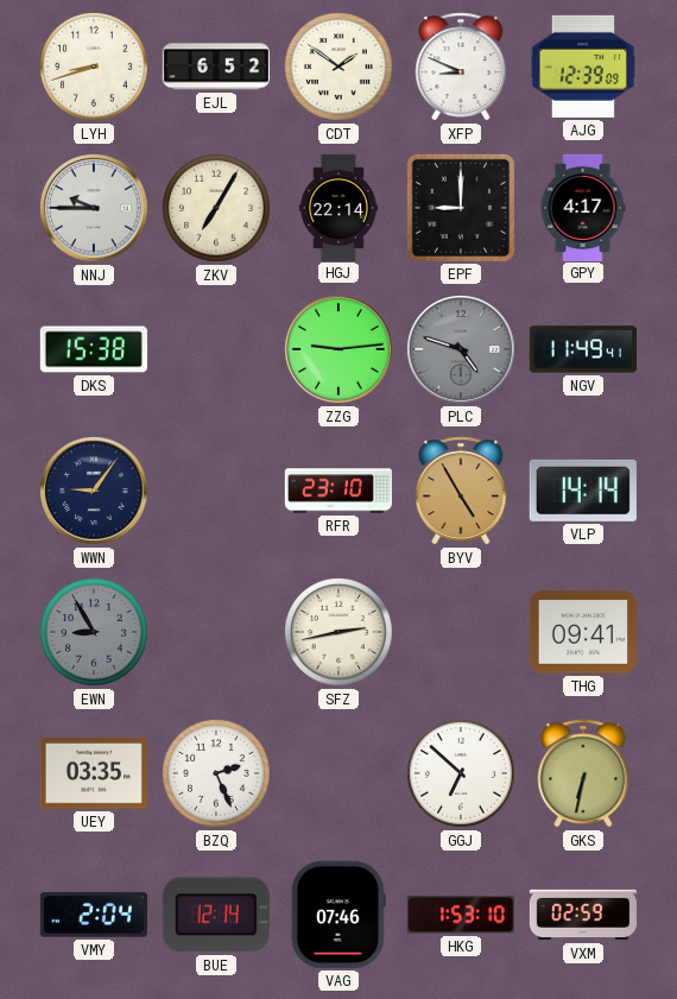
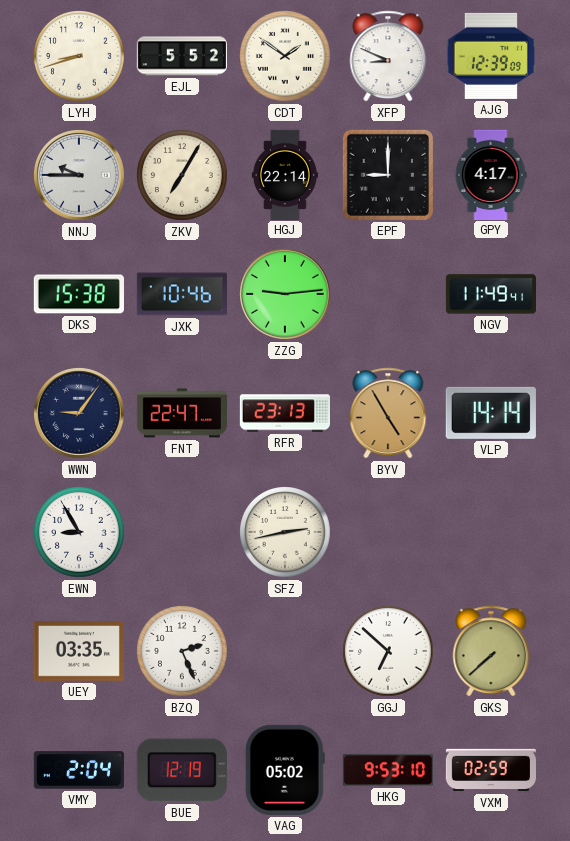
EJL: 6:52 -> 5:52 (182, 56)
JXK: none -> 10:46 (181, 294)
PLC: 4:48 -> none (462, 350)
FNT: none -> 22:47 (181, 413)
RFR: 23:10 -> 23:13 (284, 413)
EWN dial: grey -> white (79, 532)
THG: 09:41 -> none (583, 632)
GKS: 6:32 -> 7:38 (491, 651)
BUE: 12:14 -> 12:19 (182, 770)
VAG: 07:46 -> 05:02 (285, 770)
HKG: 1:53 -> 9:53 (387, 770)
